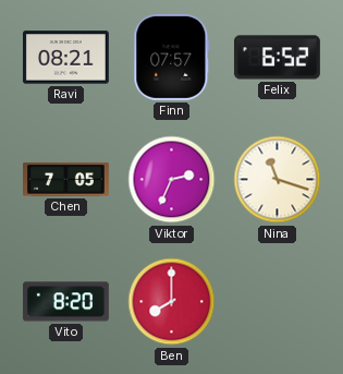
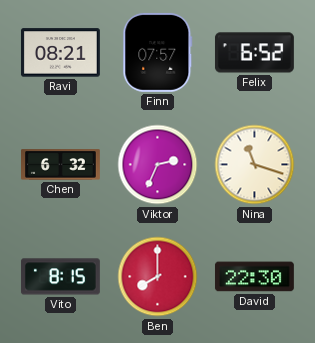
Chen: 7:05 -> 6:32 (61, 165)
Vito: 8:20 -> 8:15 (60, 277)
David: none -> 22:30 (254, 277)
